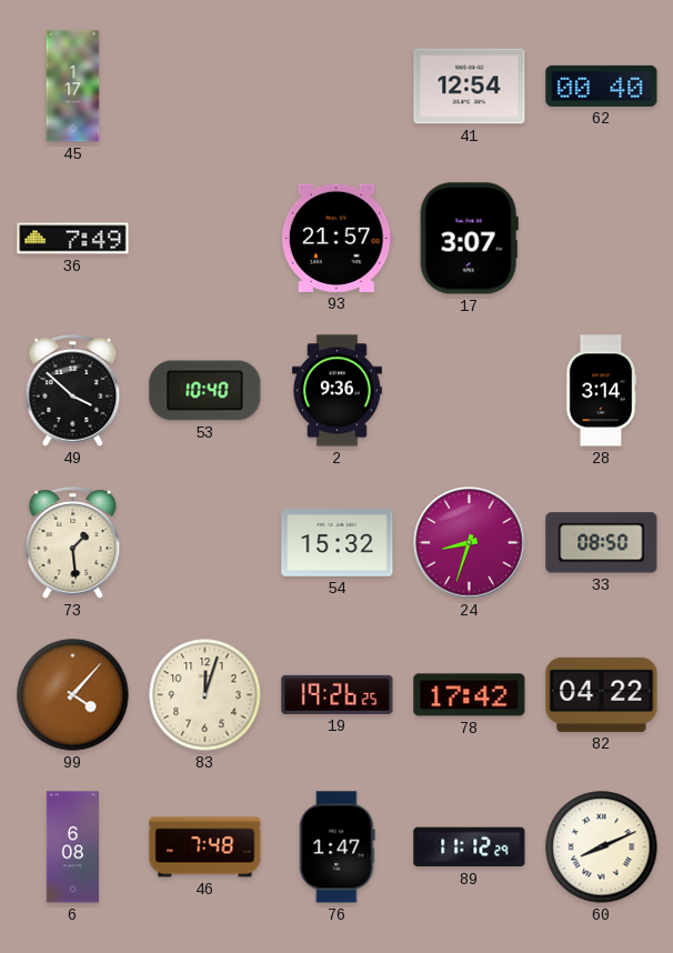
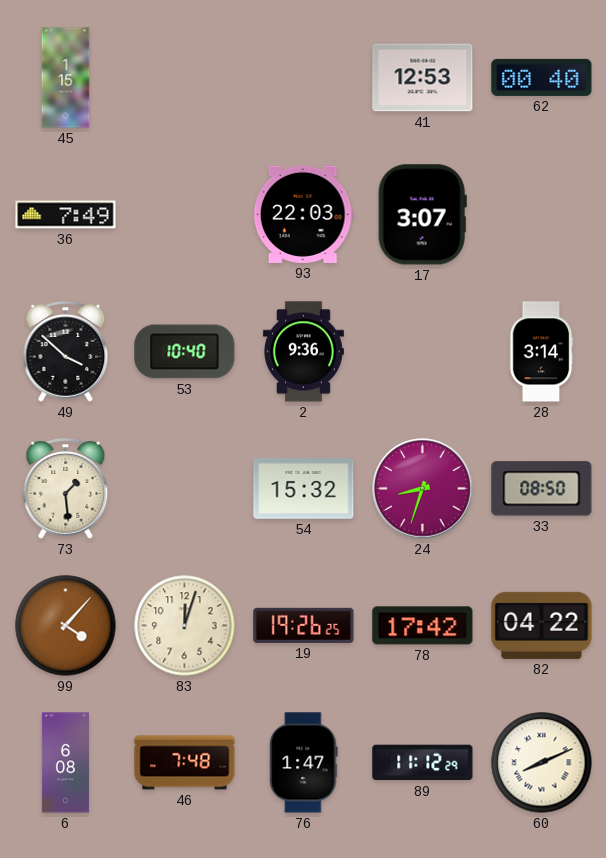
45: 1:17 -> 1:15 (66, 78)
41: 12:54 -> 12:53 (423, 78)
93: 21:57 -> 22:03 (303, 214)
